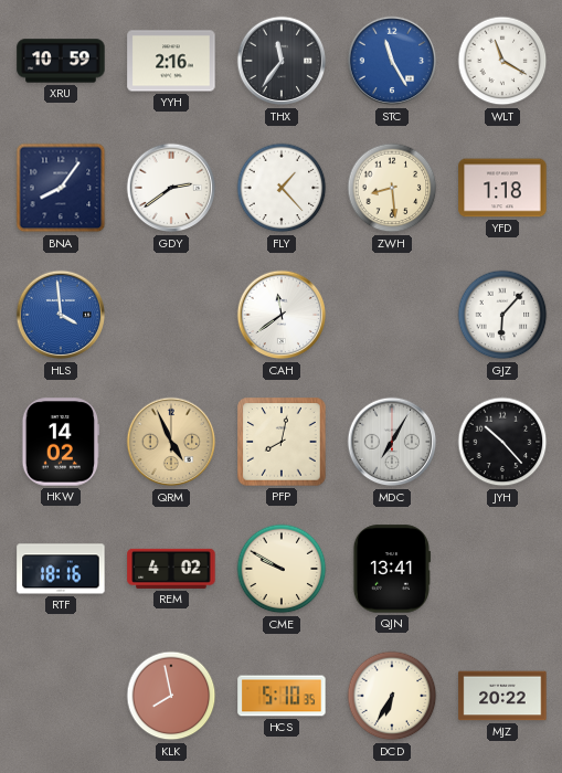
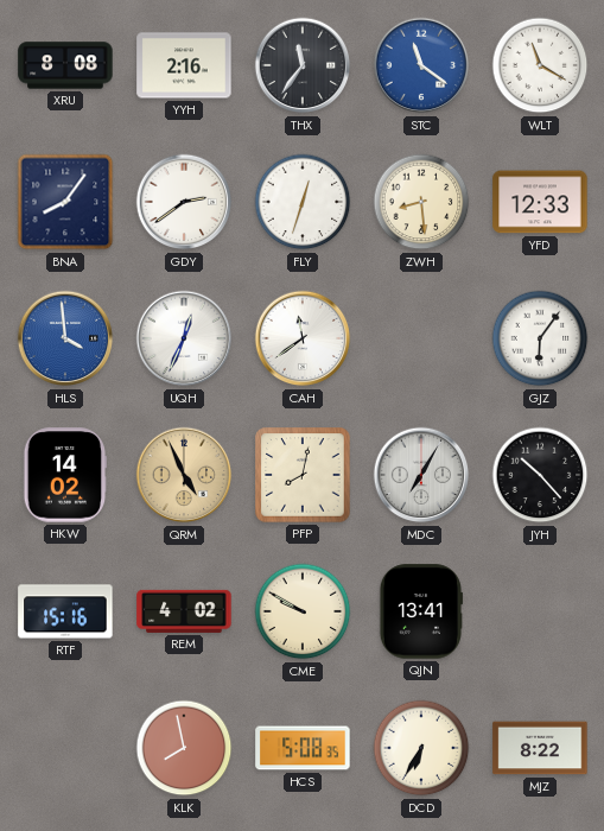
XRU: 10:59 -> 8:08 (65, 65)
STC: 11:25 -> 11:21 (421, 65)
FLY: 1:23 -> 12:33 (303, 202)
YFD: 1:18 -> 12:33 (540, 202)
UQH: none -> 12:34 (184, 338)
GJZ: 6:07 -> 6:06 (540, 338)
RTF: 18:16 -> 15:16 (65, 611)
HCS: 5:10 -> 5:08 (303, 748)
MJZ: 20:22 -> 8:22 (540, 748)
